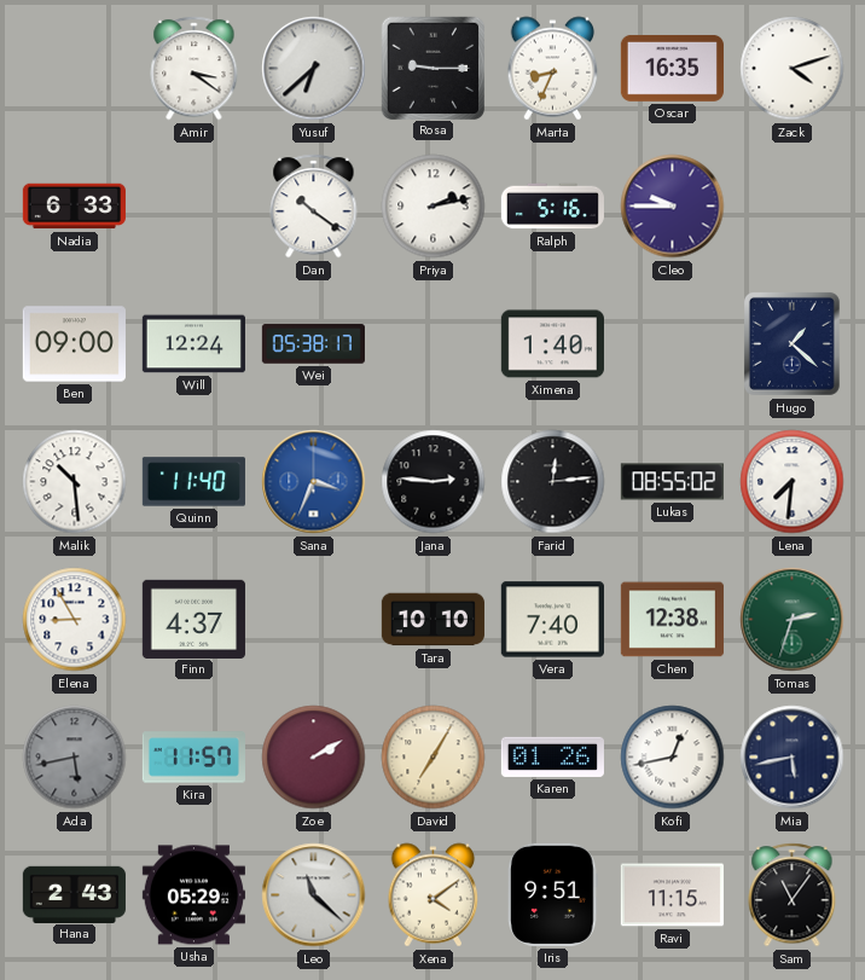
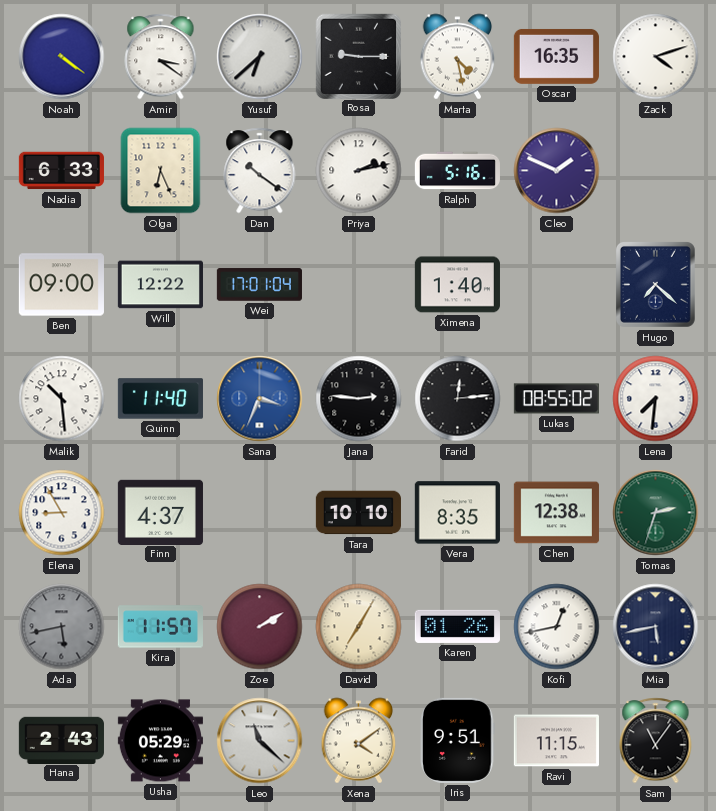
Noah: none -> 4:21 (62, 57)
Marta: 8:34 -> 4:28 (458, 57)
Olga: none -> 6:26 (161, 171)
Cleo: 9:45 -> 1:49 (557, 171)
Will: 12:24 -> 12:22 (160, 285)
Wei: 05:38 -> 17:01 (259, 285)
Hugo: 1:22 -> 7:22 (655, 284)
Vera: 7:40 -> 8:35 (457, 513)
